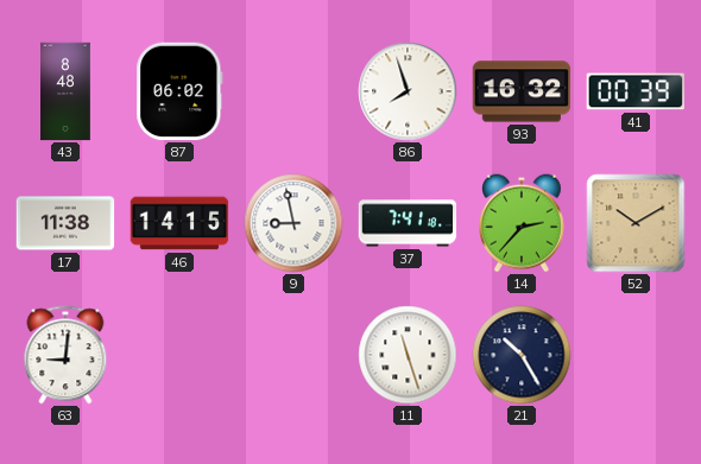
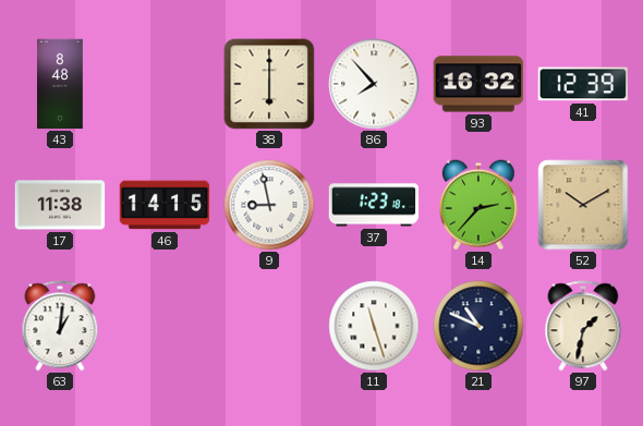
87: 06:02 -> none (179, 91)
38: none -> 6:00 (269, 84)
86: 7:57 -> 7:53 (374, 84)
41: 00:39 -> 12:39 (583, 84)
37: 7:41 -> 1:23 (374, 205)
63: 9:01 -> 1:01 (60, 326)
21: 10:25 -> 10:49 (478, 326)
97: none -> 1:32 (583, 326)
